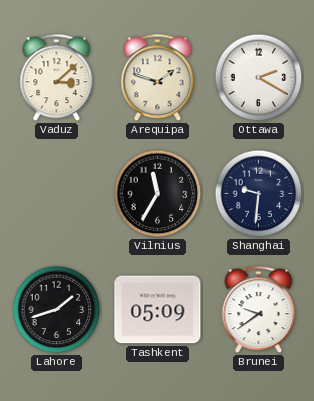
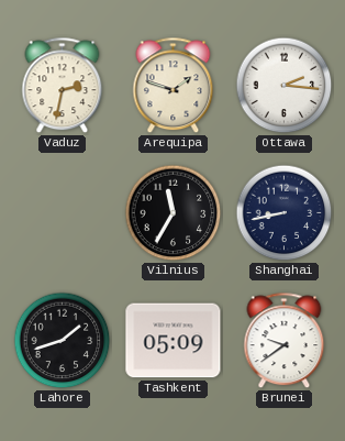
Vaduz: 3:08 -> 2:32 (63, 86)
Ottawa: 2:20 -> 2:16 (285, 86)
Shanghai: 9:31 -> 8:43 (285, 213)
